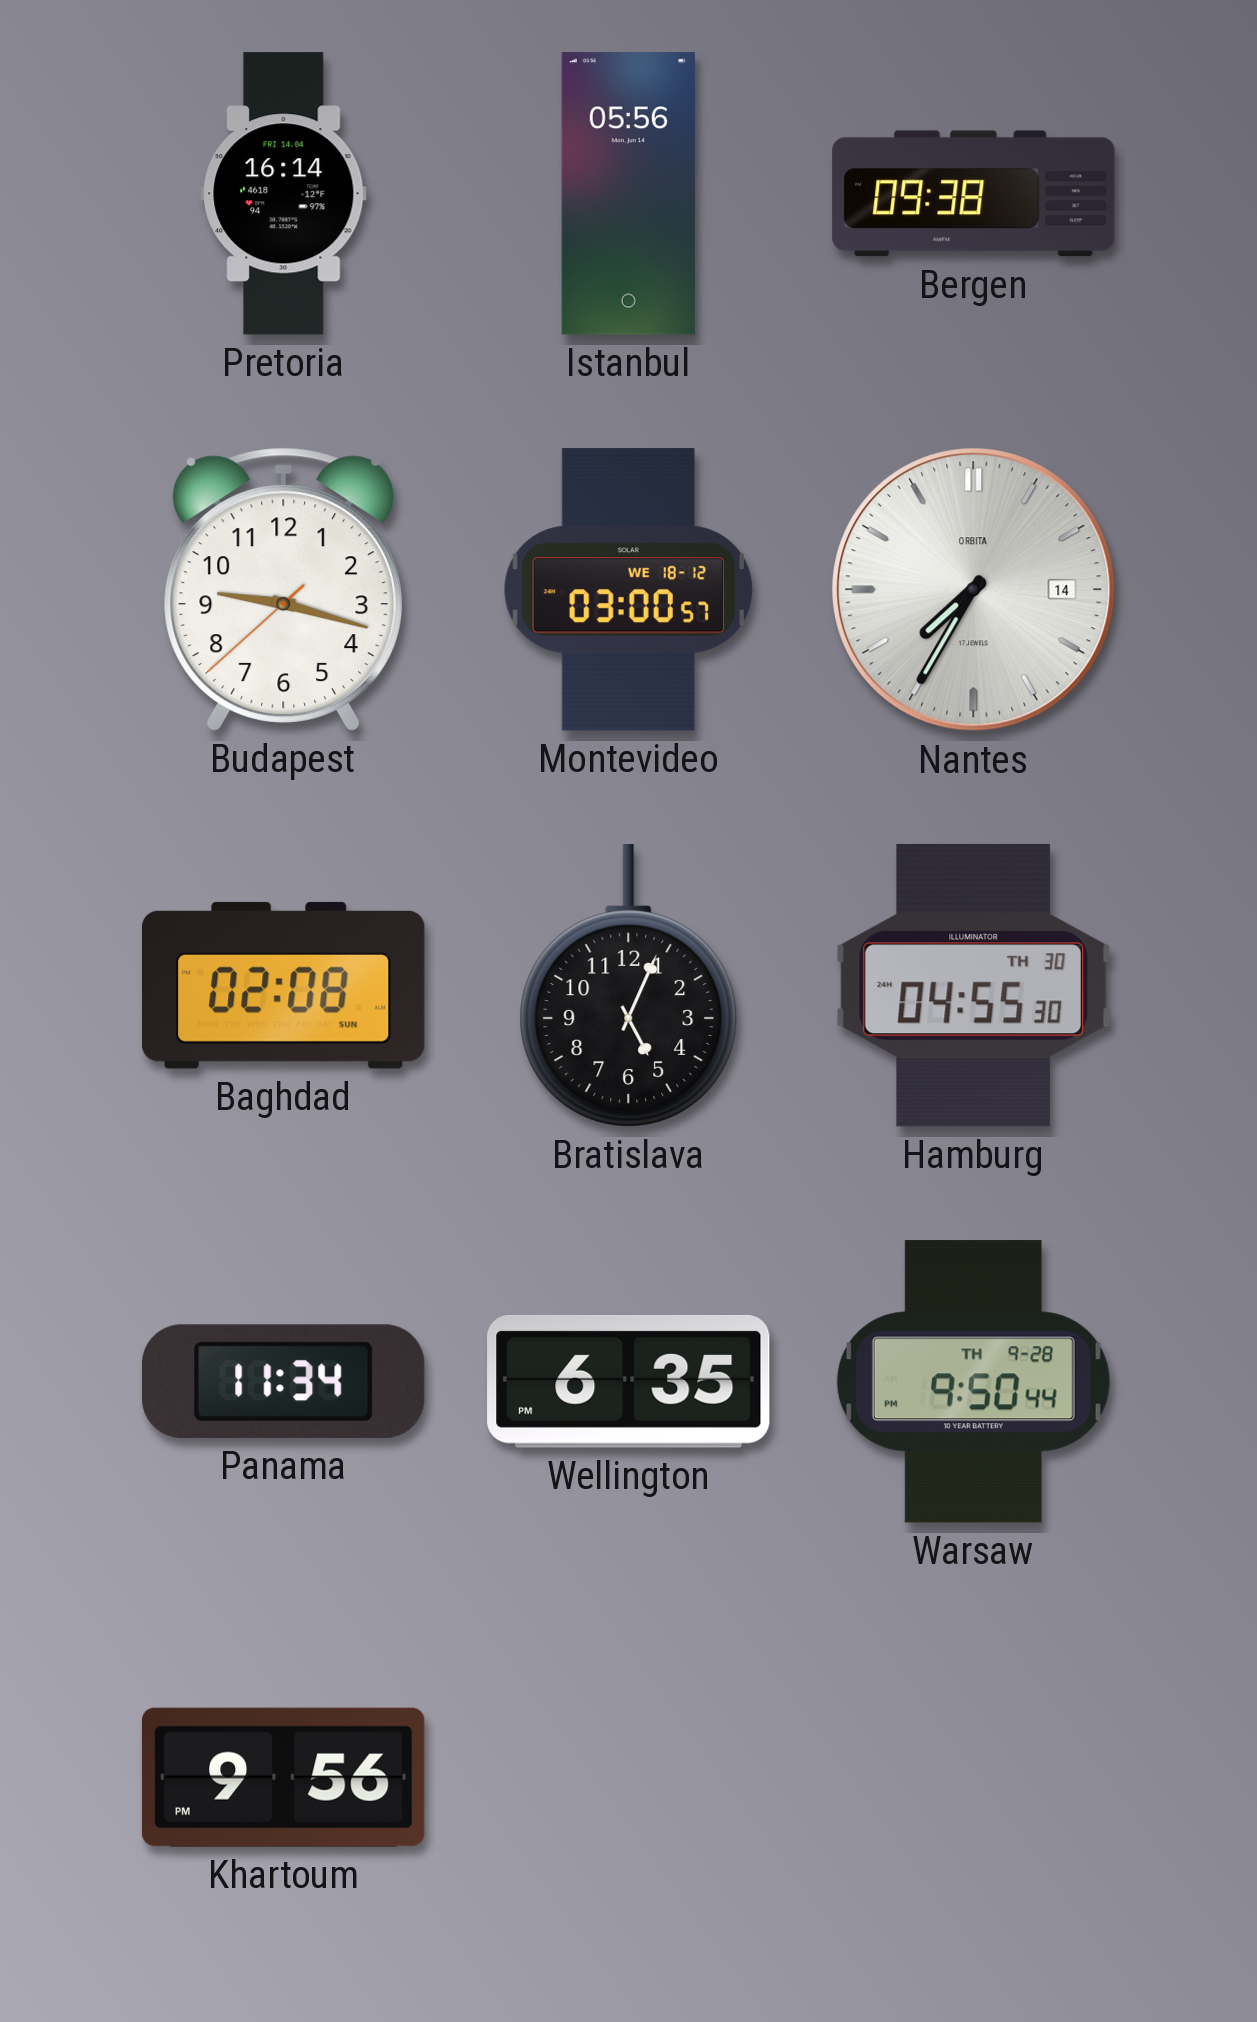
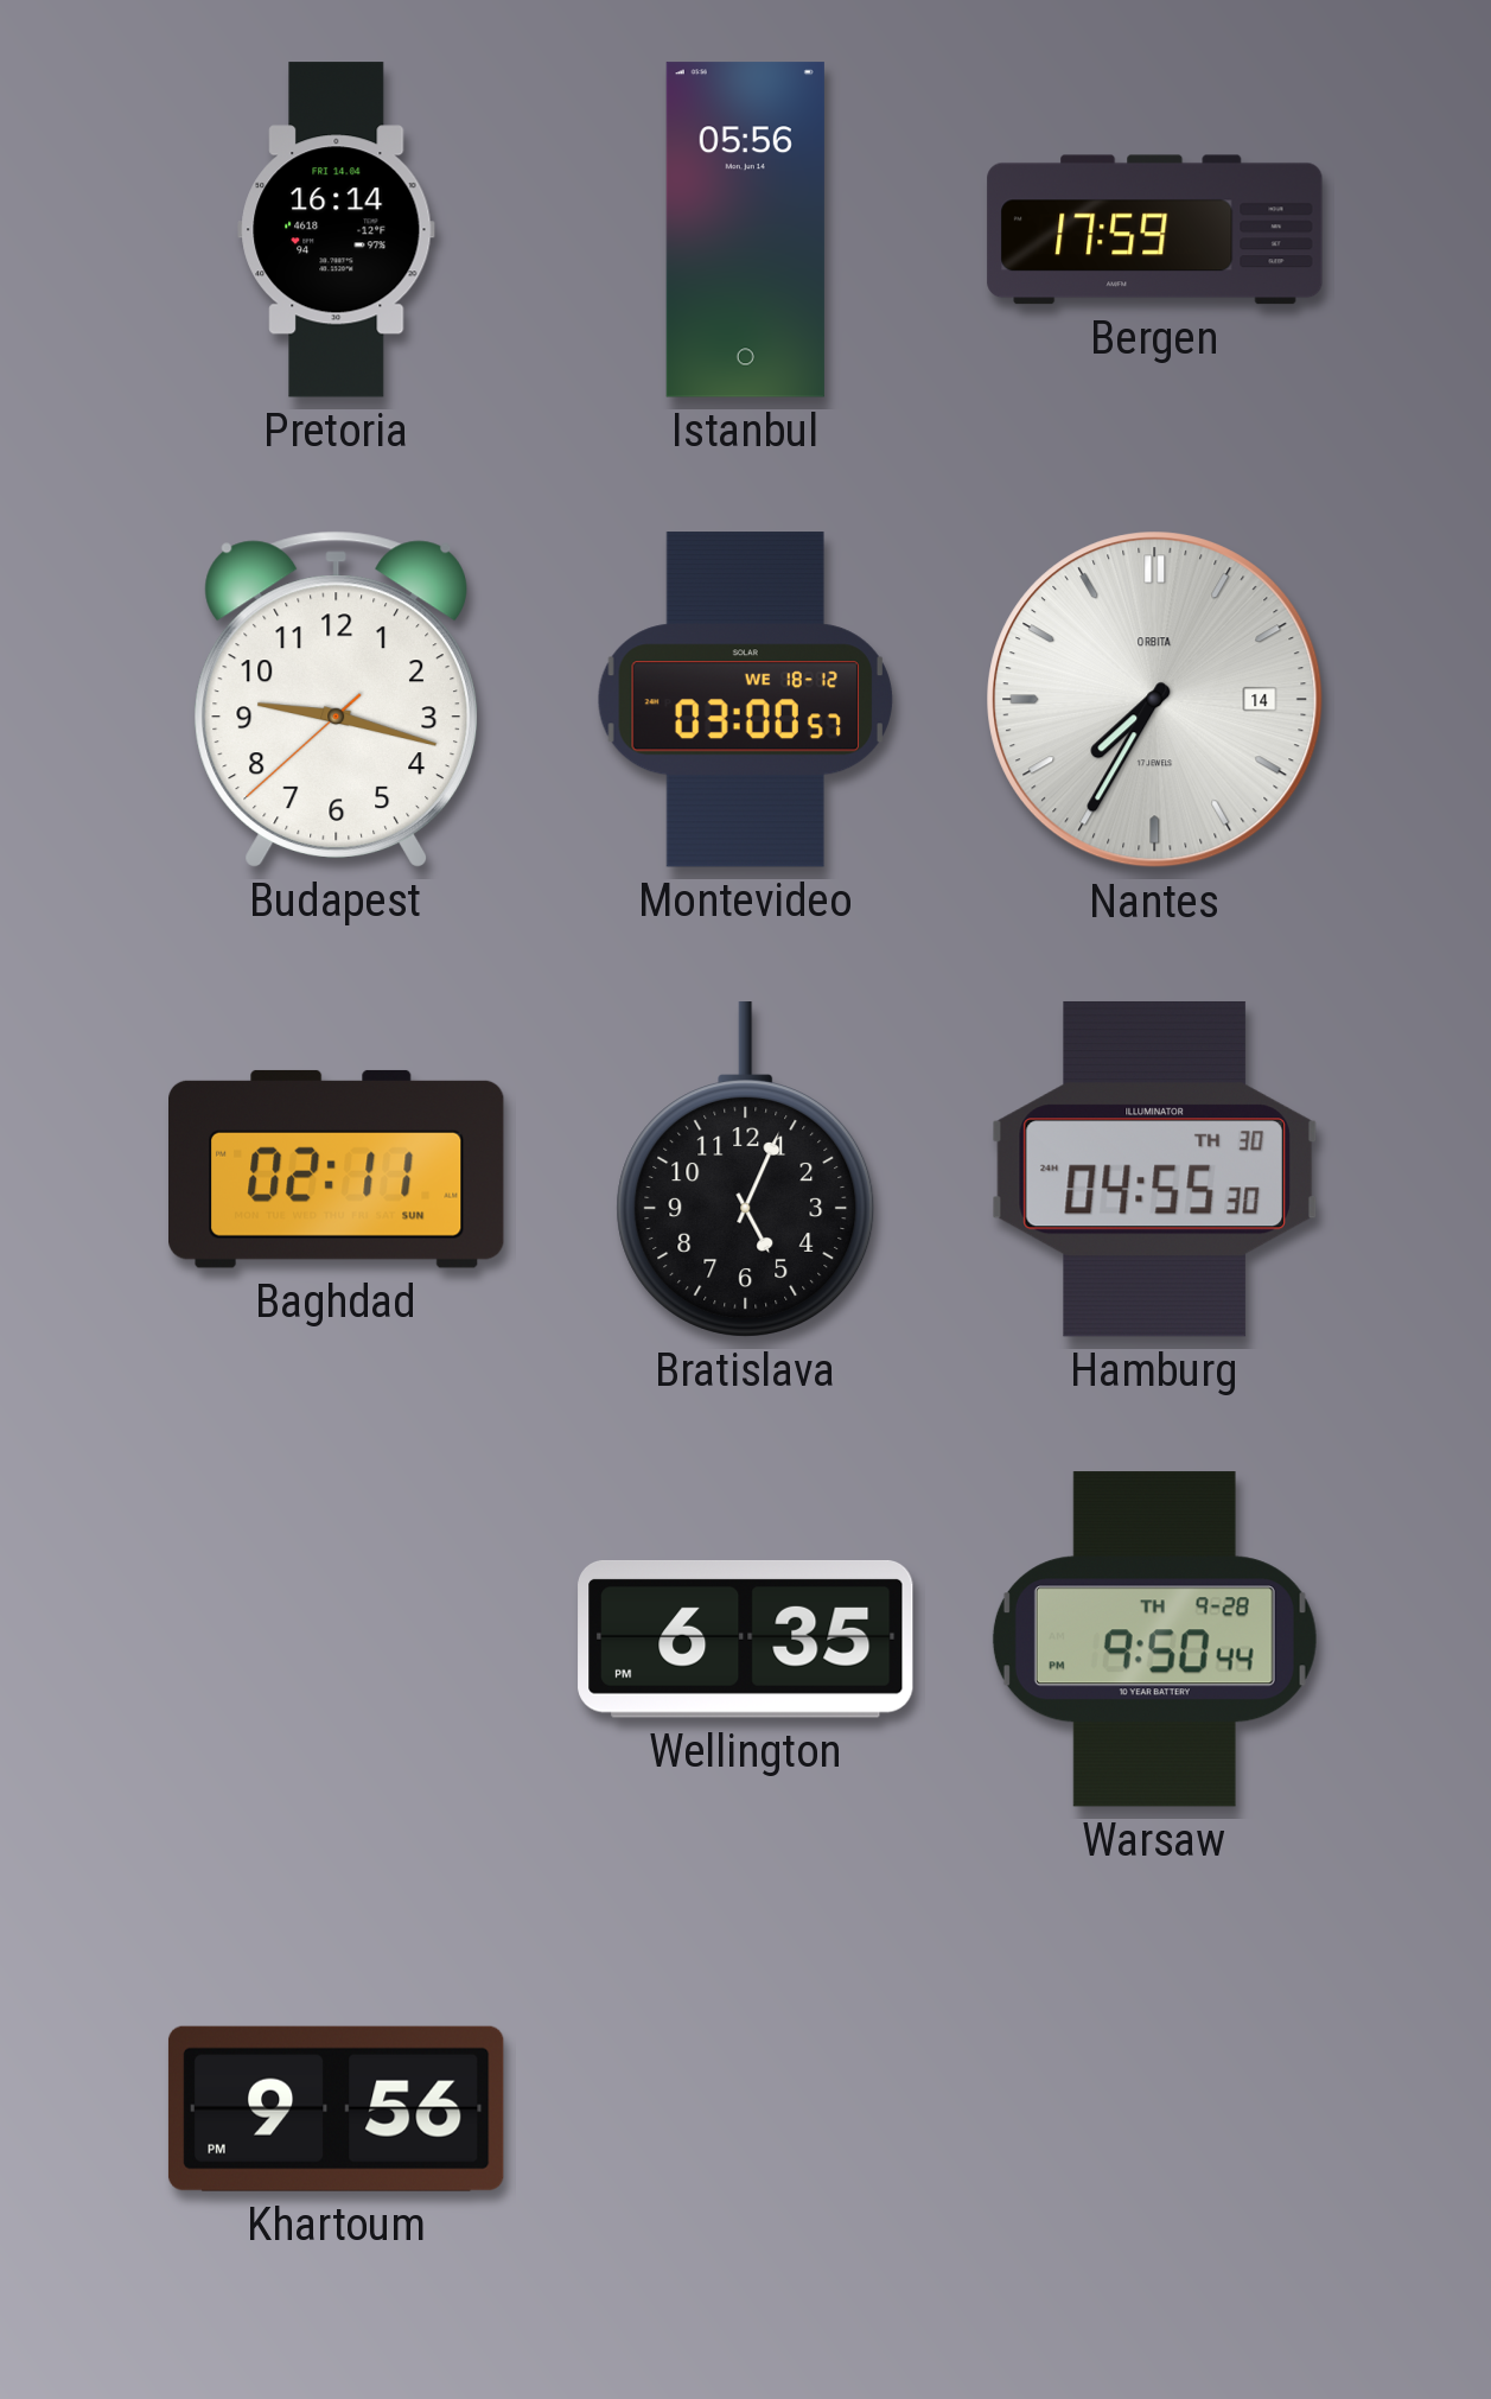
Bergen: 09:38 -> 17:59 (1155, 230)
Baghdad: 02:08 -> 02:11 (337, 1169)
Panama: 11:34 -> none (283, 1381)
